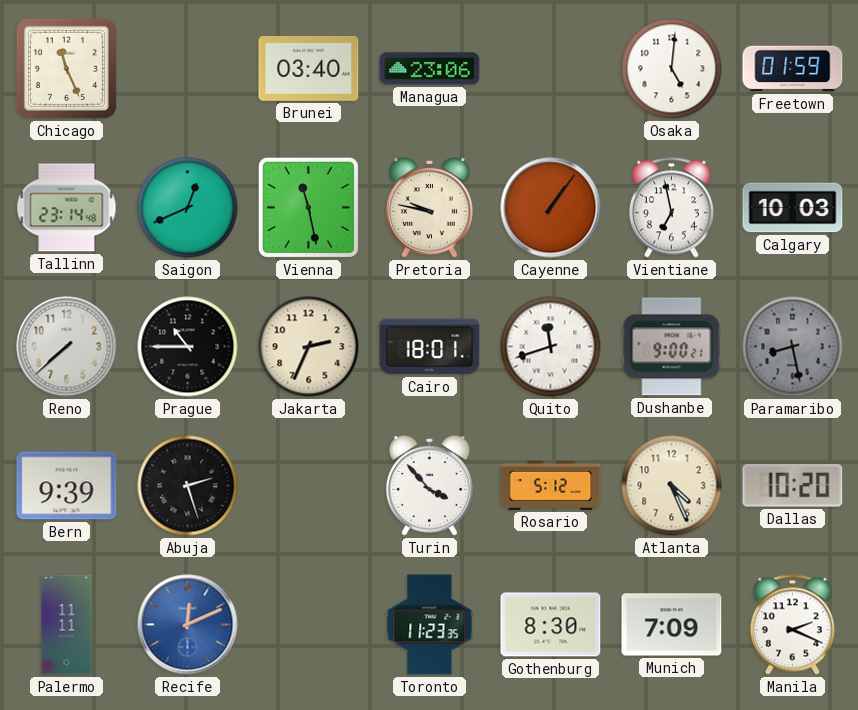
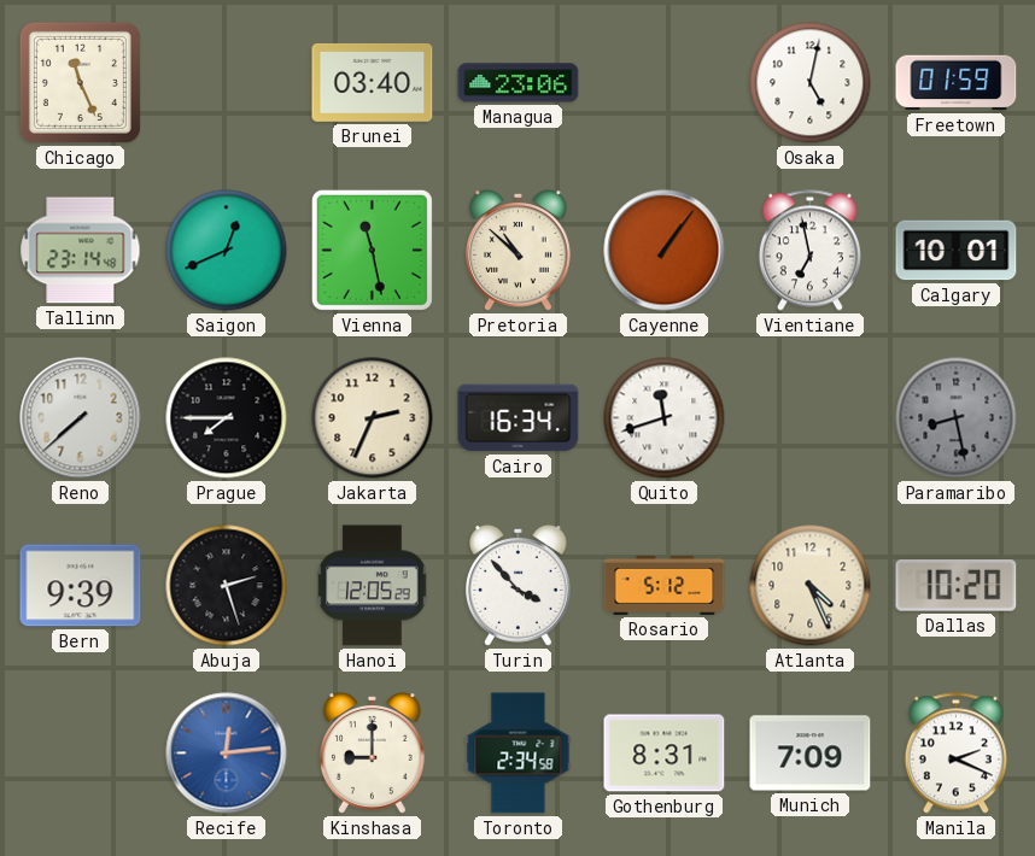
Osaka: 5:01 -> 5:02 (811, 83)
Pretoria: 9:47 -> 10:52 (519, 251)
Calgary: 10:03 -> 10:01 (957, 251)
Prague: 10:45 -> 7:45 (227, 418)
Cairo: 18:01 -> 16:34 (519, 418)
Dushanbe: 9:00 -> none (672, 347)
Hanoi: none -> 12:05 (373, 586)
Palermo: 11:11 -> none (67, 625)
Recife: 12:11 -> 12:14 (227, 754)
Kinshasa: none -> 9:00 (373, 754)
Toronto: 11:23 -> 2:34 (519, 754)
Gothenburg: 8:30 -> 8:31 (665, 754)
